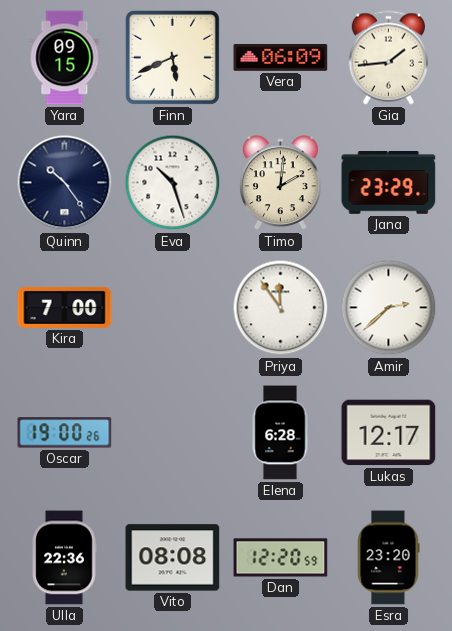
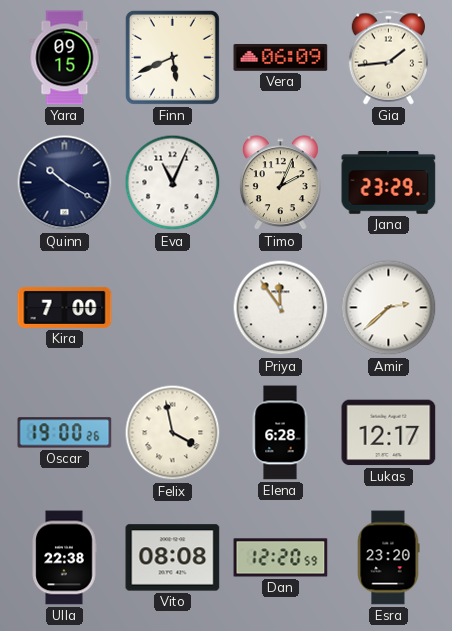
Quinn: 10:24 -> 10:20 (65, 183)
Eva: 10:27 -> 11:04 (173, 183)
Timo: 2:01 -> 2:04 (281, 183)
Felix: none -> 3:58 (173, 433)
Ulla: 22:36 -> 22:38 (64, 558)
